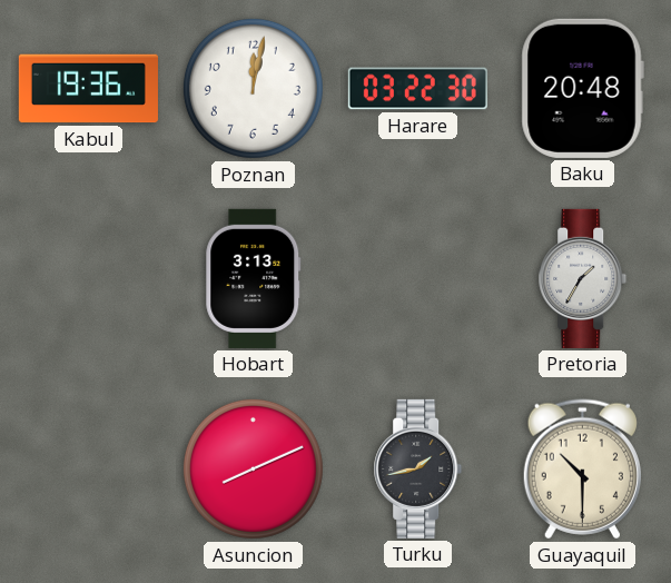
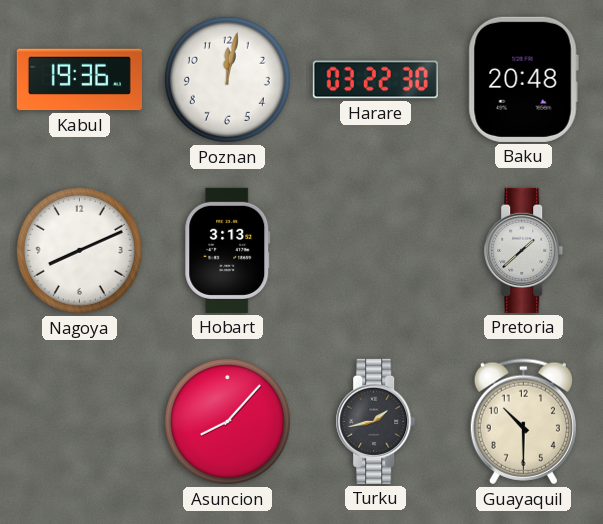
Nagoya: none -> 8:11 (79, 250)
Pretoria: 1:35 -> 1:38 (524, 250)
Asuncion: 8:11 -> 8:07 (227, 421)
